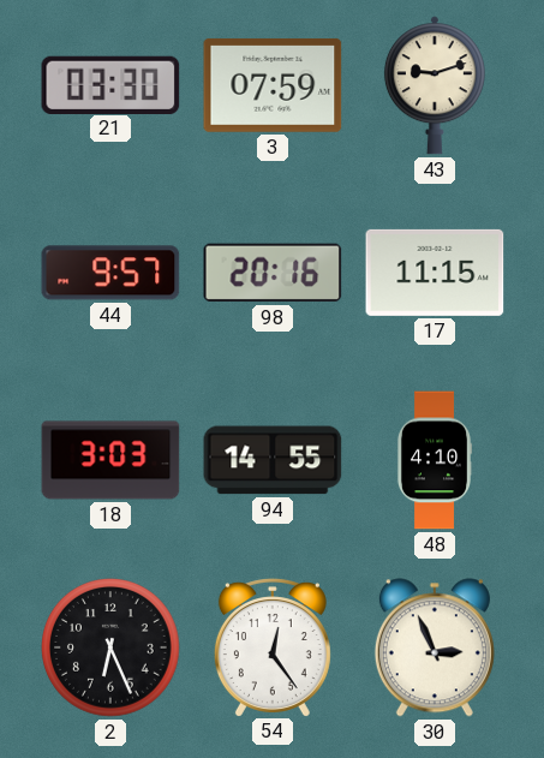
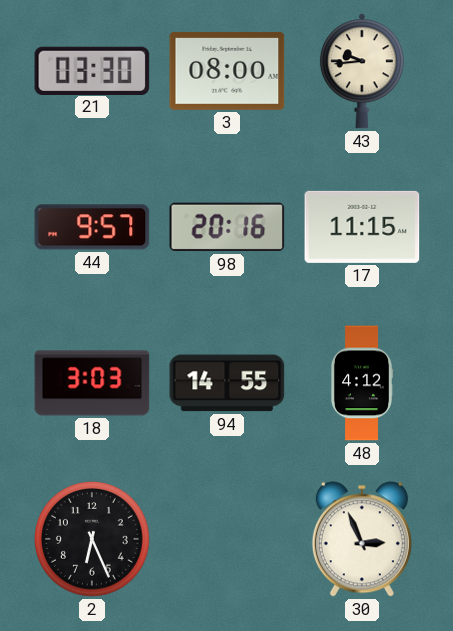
3: 07:59 -> 08:00 (227, 71)
43: 9:12 -> 9:44 (362, 71)
48: 4:10 -> 4:12 (361, 383)
54: 12:24 -> none (273, 647)
